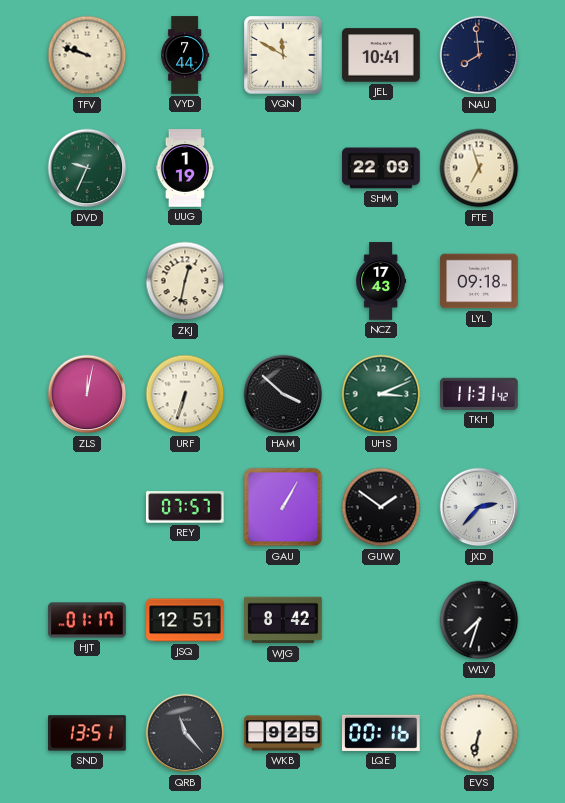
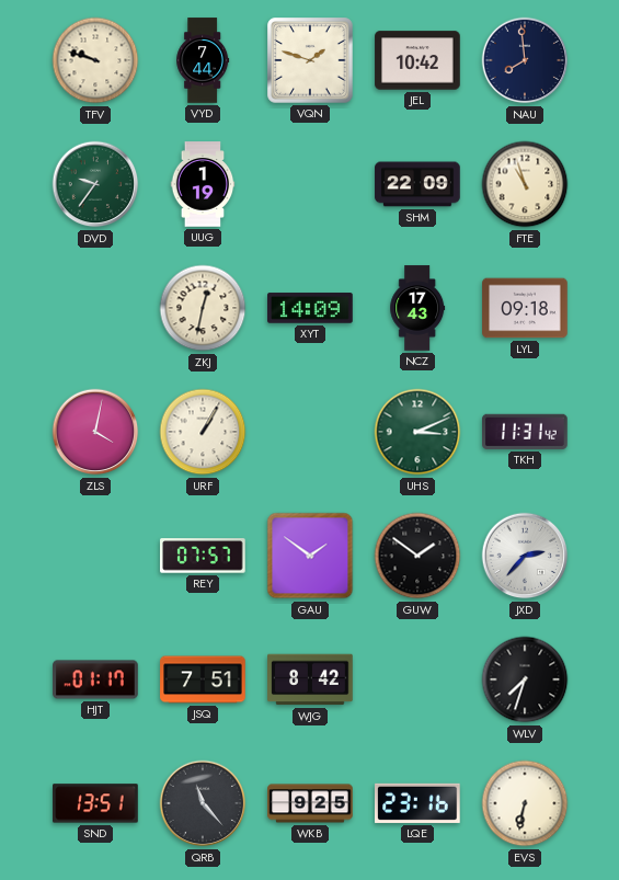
VQN: 11:50 -> 1:48 (310, 60)
JEL: 10:41 -> 10:42 (417, 60)
DVD: 9:34 -> 9:36 (95, 184)
FTE: 6:57 -> 10:57 (525, 184)
XYT: none -> 14:09 (310, 308)
ZLS: 12:02 -> 4:02 (95, 432)
URF: 6:33 -> 1:05 (203, 432)
HAM: 3:52 -> none (283, 394)
GAU: 1:05 -> 1:51 (310, 556)
JSQ: 12:51 -> 7:51 (203, 679)
LQE: 00:16 -> 23:16 (419, 803)
